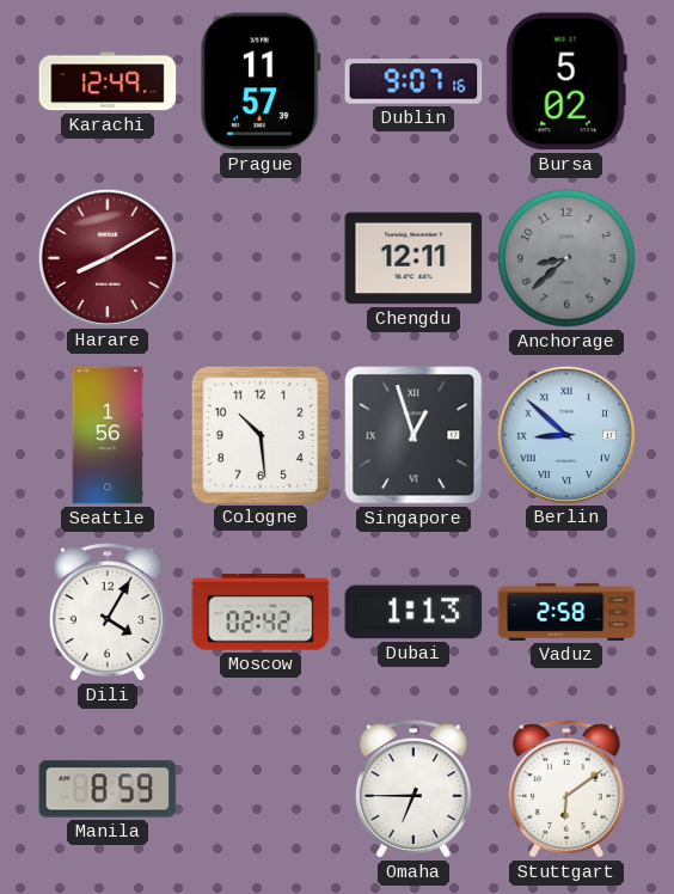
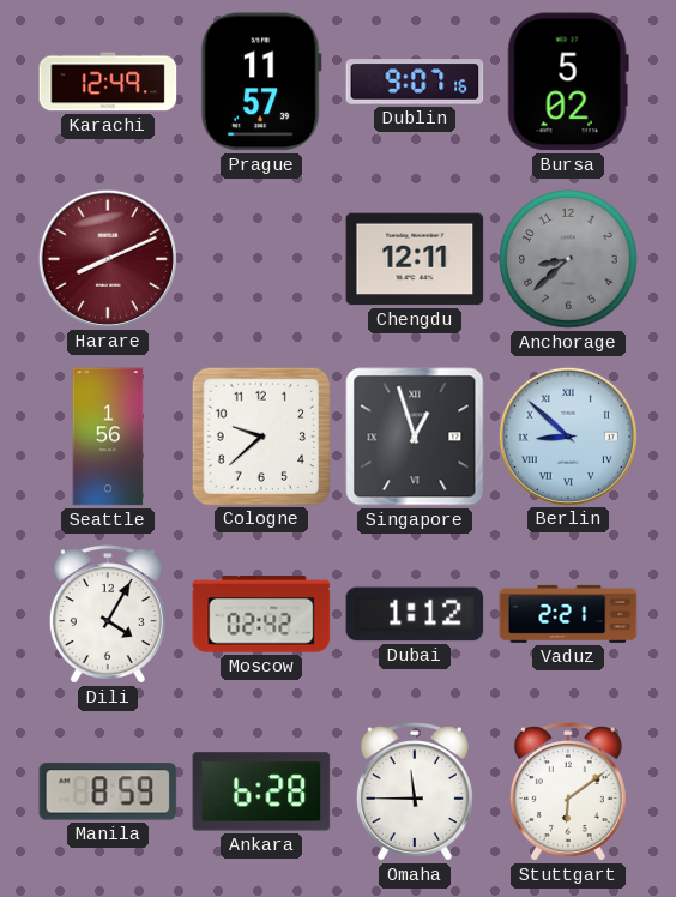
Harare: 8:10 -> 8:11 (107, 258)
Cologne: 10:29 -> 9:38 (260, 435)
Dubai: 1:13 -> 1:12 (415, 614)
Vaduz: 2:58 -> 2:21 (568, 614)
Ankara: none -> 6:28 (261, 791)
Omaha: 6:45 -> 11:45 (415, 791)
